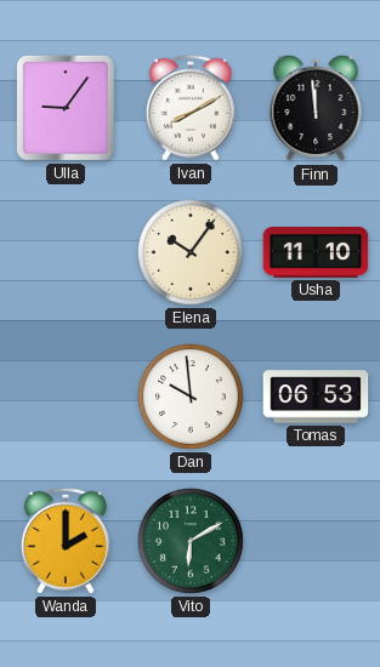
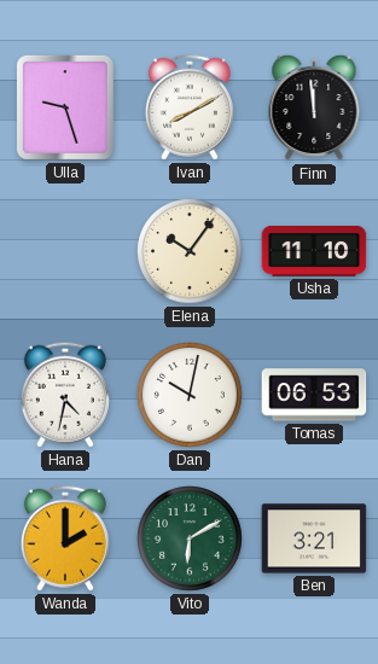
Ulla: 9:06 -> 9:27 (65, 107)
Hana: none -> 4:32 (65, 395)
Dan: 9:59 -> 10:02 (191, 396)
Ben: none -> 3:21 (314, 538)
